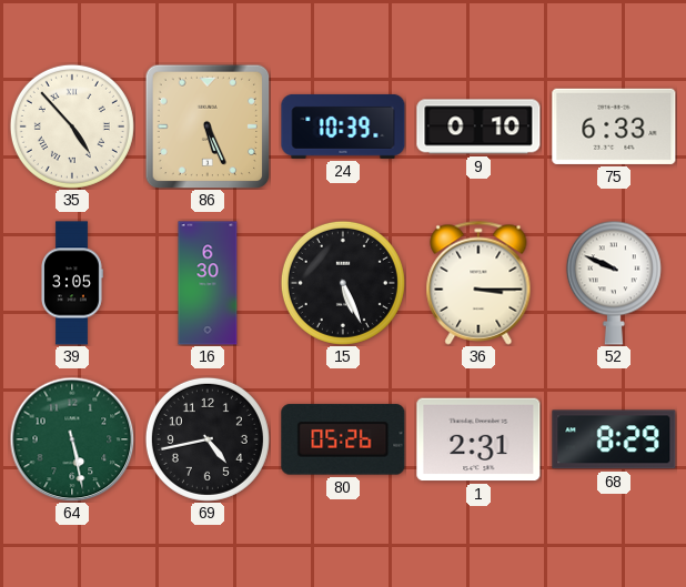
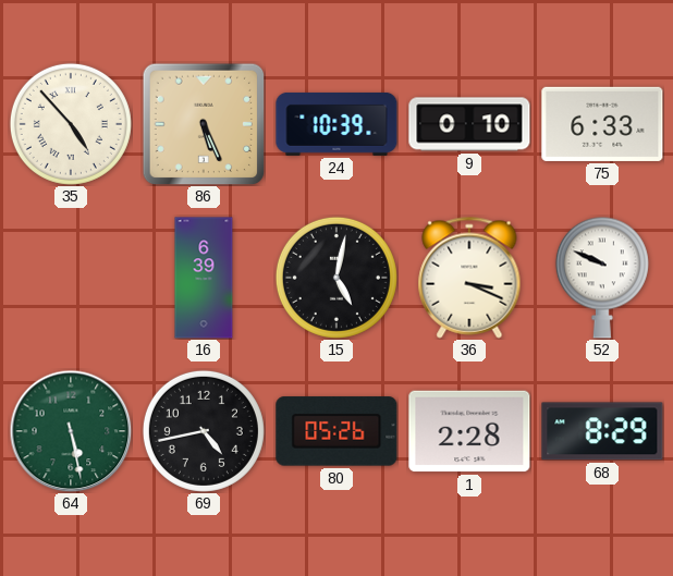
39: 3:05 -> none (72, 283)
16: 6:30 -> 6:39 (204, 278)
15: 5:26 -> 5:02 (337, 278)
36: 3:15 -> 3:19 (469, 278)
1: 2:31 -> 2:28 (469, 431)
